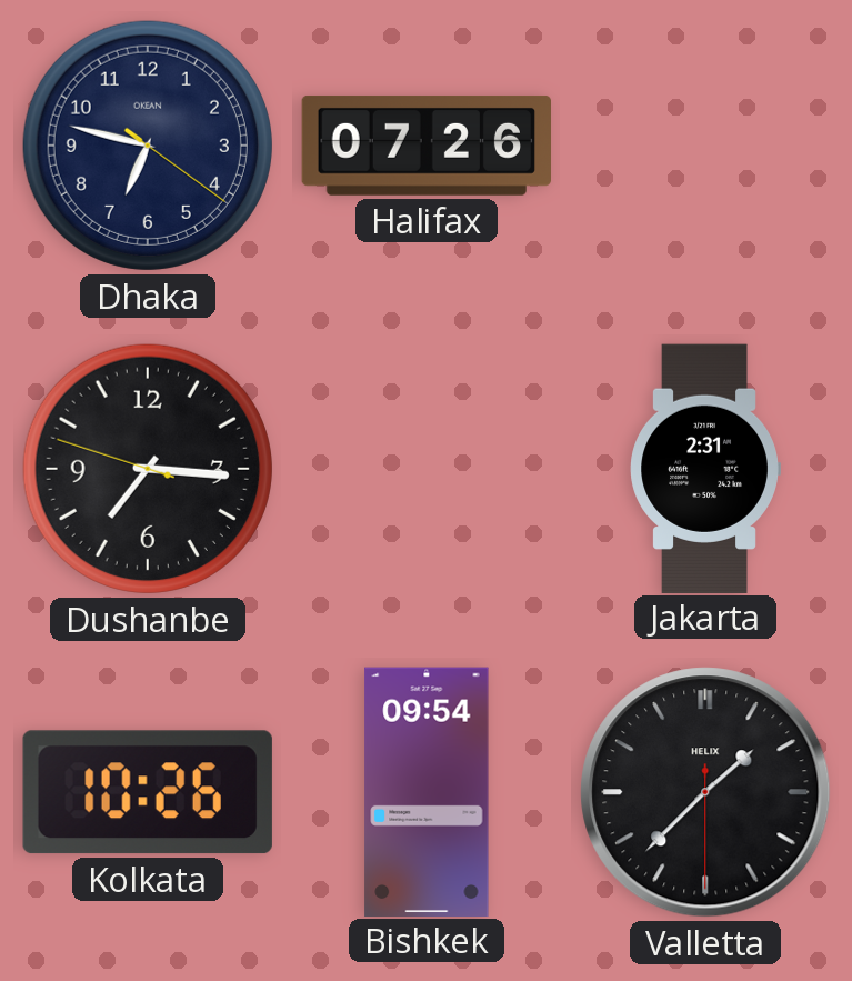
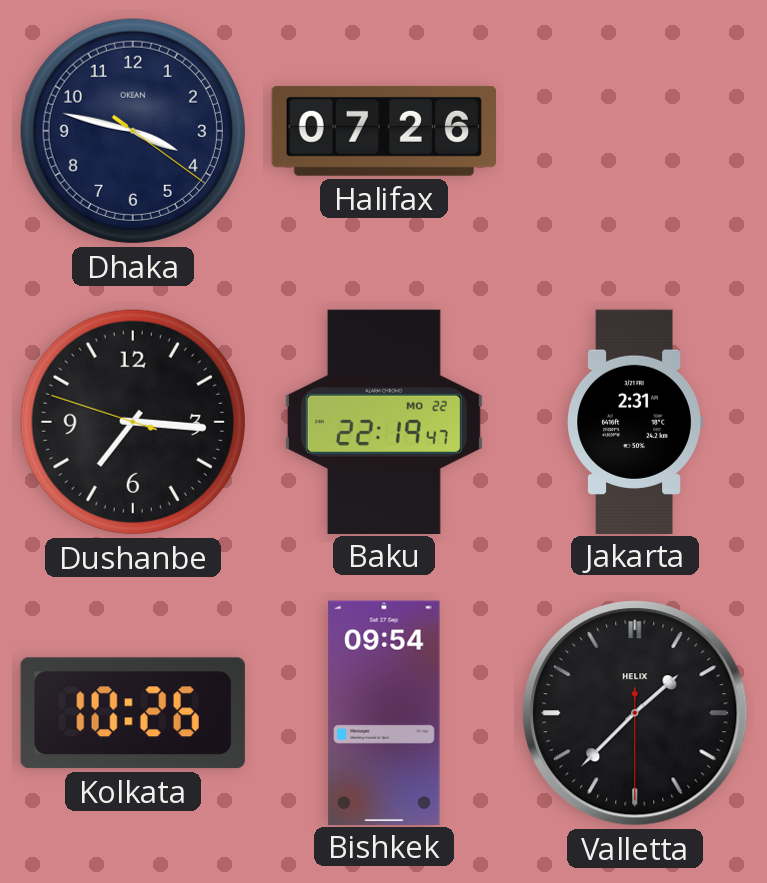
Dhaka: 6:47 -> 3:47 (133, 131)
Baku: none -> 22:19 (384, 421)
